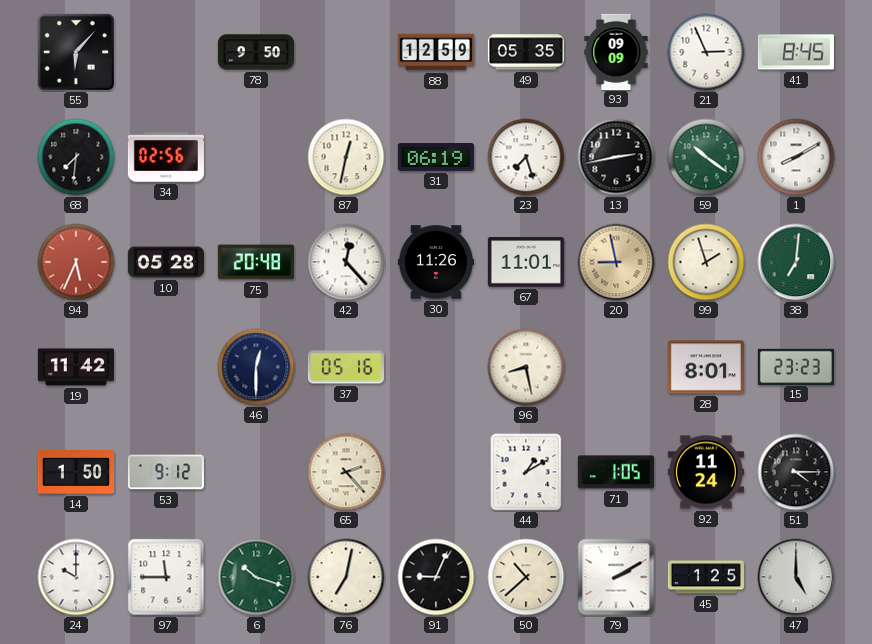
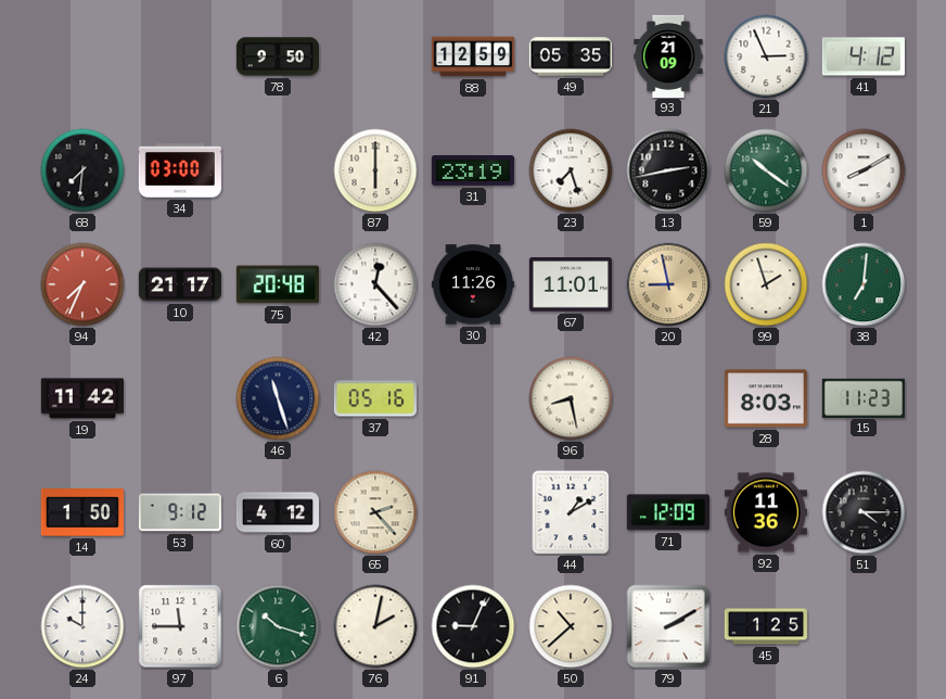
55: 6:07 -> none (76, 52)
93: 09:09 -> 21:09 (668, 55)
41: 8:45 -> 4:12 (864, 56)
34: 02:56 -> 03:00 (180, 171)
87: 12:32 -> 6:00 (375, 170)
31: 06:19 -> 23:19 (473, 171)
94: 5:34 -> 7:34 (82, 284)
10: 05:28 -> 21:17 (180, 284)
46: 12:30 -> 11:27 (278, 398)
28: 8:01 -> 8:03 (766, 398)
15: 23:23 -> 11:23 (864, 397)
60: none -> 4:12 (278, 512)
71: 1:05 -> 12:09 (668, 512)
92: 11:24 -> 11:36 (766, 512)
76: 7:02 -> 2:02 (375, 626)
47: 5:00 -> none (796, 577)
